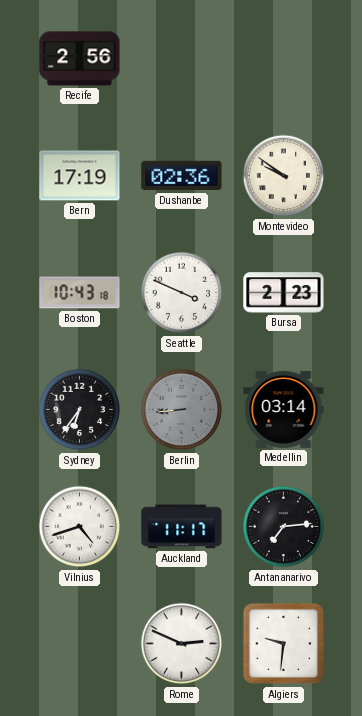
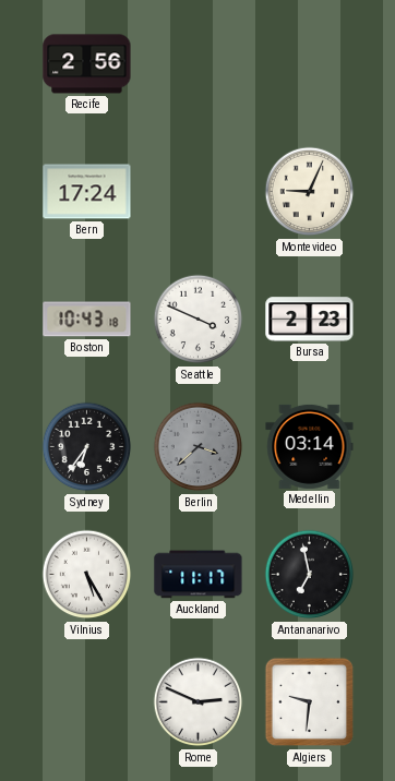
Bern: 17:19 -> 17:24 (87, 192)
Dushanbe: 02:36 -> none (182, 176)
Montevideo: 9:51 -> 9:04 (310, 192)
Berlin: 8:44 -> 3:38 (199, 447)
Vilnius: 4:42 -> 5:25 (87, 575)
Antananarivo: 7:14 -> 6:58 (310, 575)
